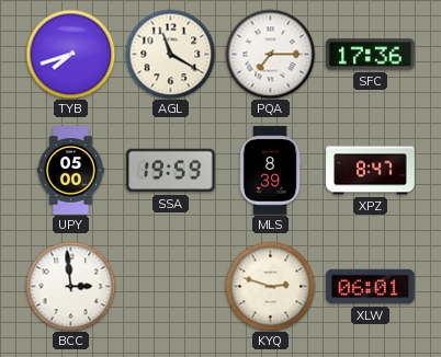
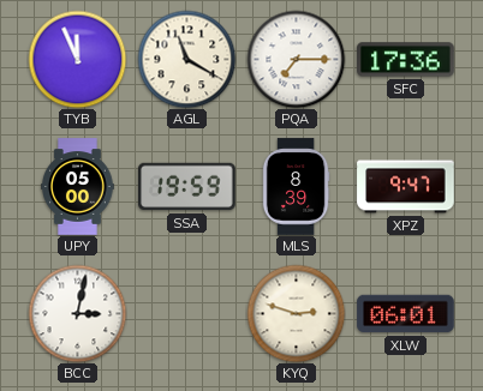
TYB: 7:42 -> 11:56 (77, 59)
XPZ: 8:47 -> 9:47 (406, 187)
BCC: 2:59 -> 3:02 (77, 313)
